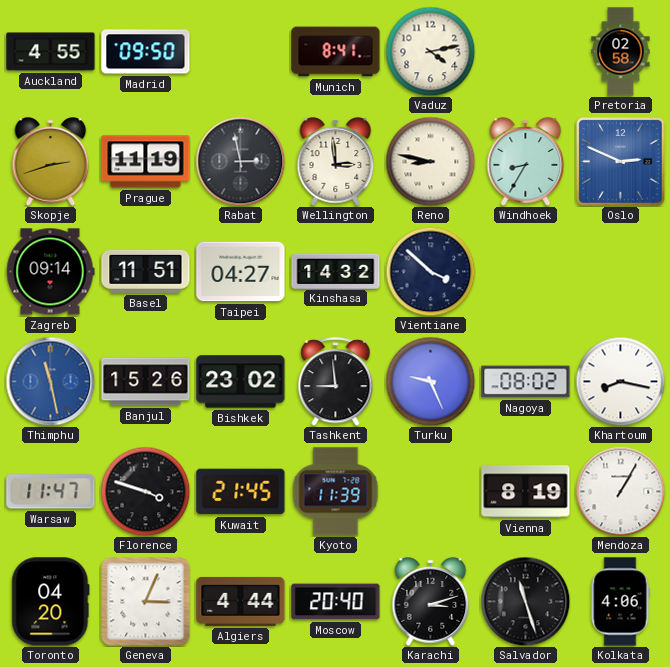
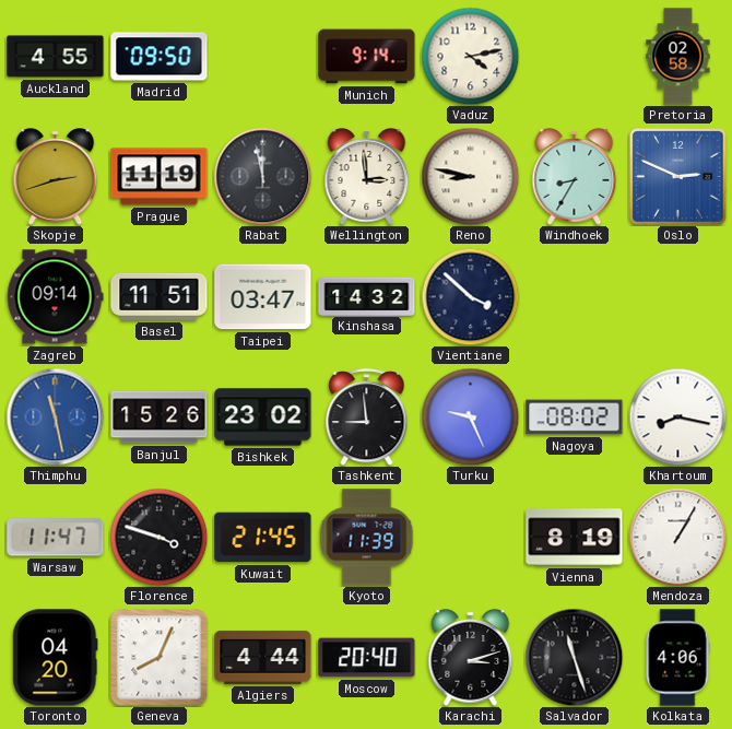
Munich: 8:41 -> 9:14 (367, 57)
Rabat: 2:58 -> 11:58 (262, 176)
Taipei: 04:27 -> 03:47 (263, 297)
Geneva: 3:04 -> 8:04 (160, 658)
